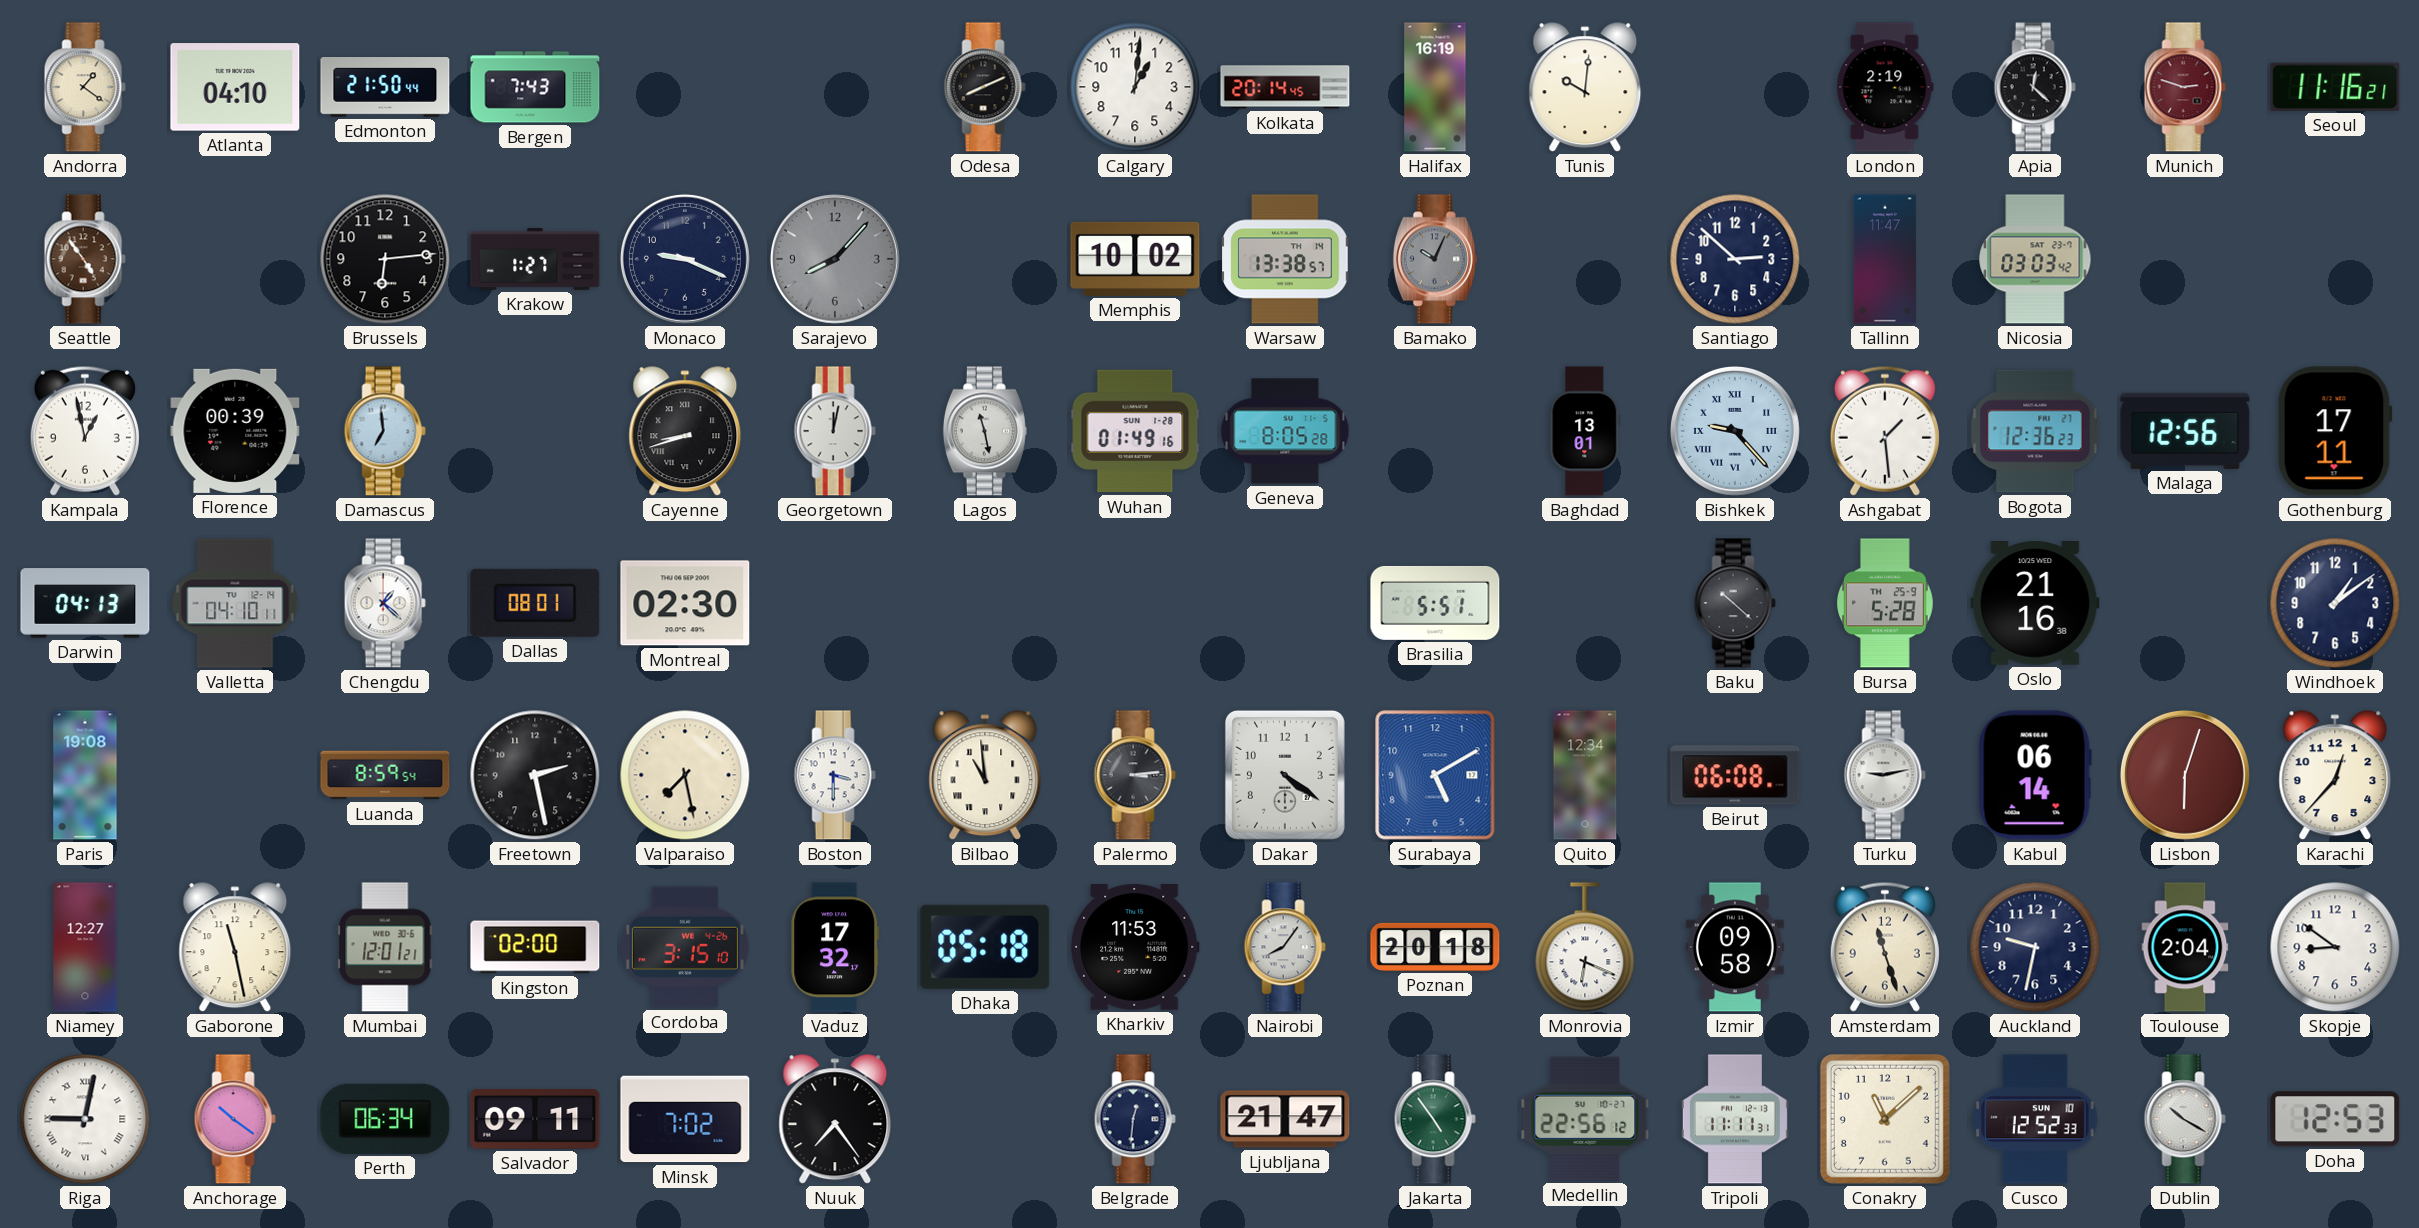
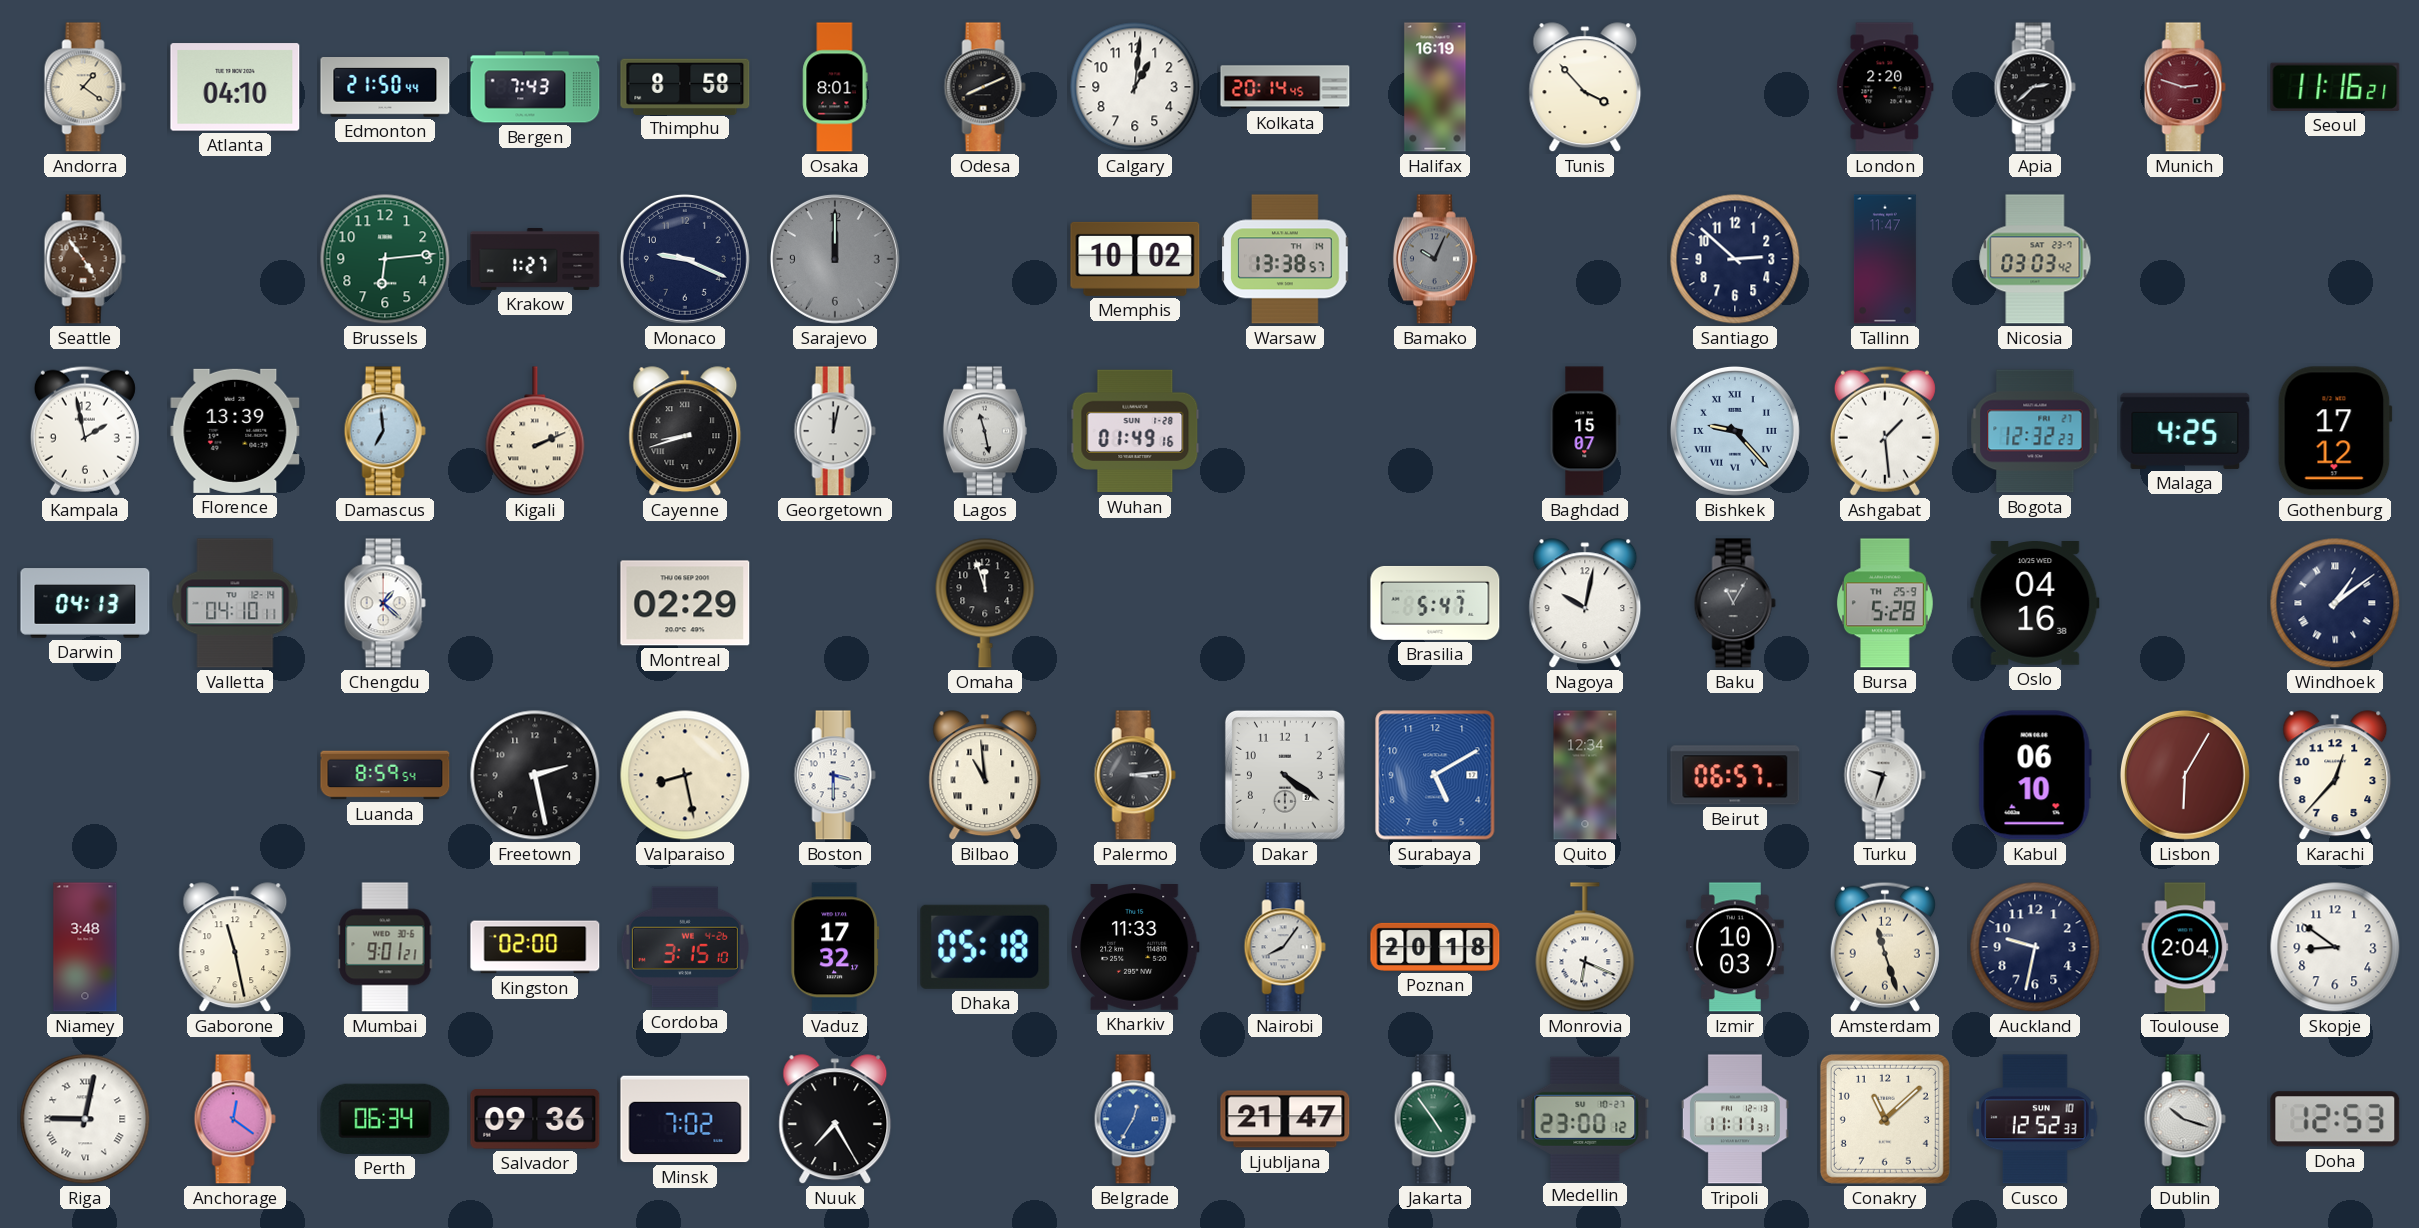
Thimphu: none -> 8:58 (685, 86)
Osaka: none -> 8:01 (835, 87)
Tunis: 10:01 -> 3:53 (1585, 88)
London: 2:19 -> 2:20 (1885, 87)
Apia: 12:22 -> 2:38 (2035, 87)
Brussels dial: black -> green (385, 259)
Sarajevo: 8:07 -> 12:00 (835, 259)
Kampala: 12:58 -> 1:58 (85, 431)
Florence: 00:39 -> 13:39 (235, 431)
Kigali: none -> 2:11 (535, 431)
Geneva: 8:05 -> none (1285, 431)
Baghdad: 13:01 -> 15:07 (1585, 431)
Bogota: 12:36 -> 12:32 (2035, 431)
Malaga: 12:56 -> 4:25 (2185, 431)
Gothenburg: 17:11 -> 17:12 (2335, 431)
Dallas: 08:01 -> none (535, 603)
Montreal: 02:30 -> 02:29 (685, 603)
Omaha: none -> 11:57 (985, 603)
Brasilia: 5:51 -> 5:47 (1435, 603)
Nagoya: none -> 10:02 (1585, 604)
Baku: 10:22 -> 11:05 (1735, 603)
Oslo: 21:16 -> 04:16 (2035, 604)
Windhoek numerals: Arabic -> Roman (2335, 603)
Paris: 19:08 -> none (85, 775)
Valparaiso: 7:28 -> 8:28 (685, 775)
Beirut: 06:08 -> 06:57 (1735, 775)
Turku: 9:13 -> 9:33 (1885, 775)
Kabul: 06:14 -> 06:10 (2035, 775)
Lisbon: 6:03 -> 6:05 (2185, 775)
Niamey: 12:27 -> 3:48 (85, 947)
Mumbai: 12:01 -> 9:01 (385, 947)
Kharkiv: 11:53 -> 11:33 (1136, 948)
Izmir: 09:58 -> 10:03 (1735, 947)
Anchorage: 10:21 -> 12:21 (235, 1119)
Salvador: 09:11 -> 09:36 (535, 1119)
Nuuk: 7:24 -> 7:25 (835, 1120)
Belgrade: 12:31 -> 12:35 (1135, 1119)
Belgrade dial: navy -> blue (1135, 1119)
Medellin: 22:56 -> 23:00 (1585, 1119)
Dublin: 10:20 -> 10:18 (2185, 1119)
